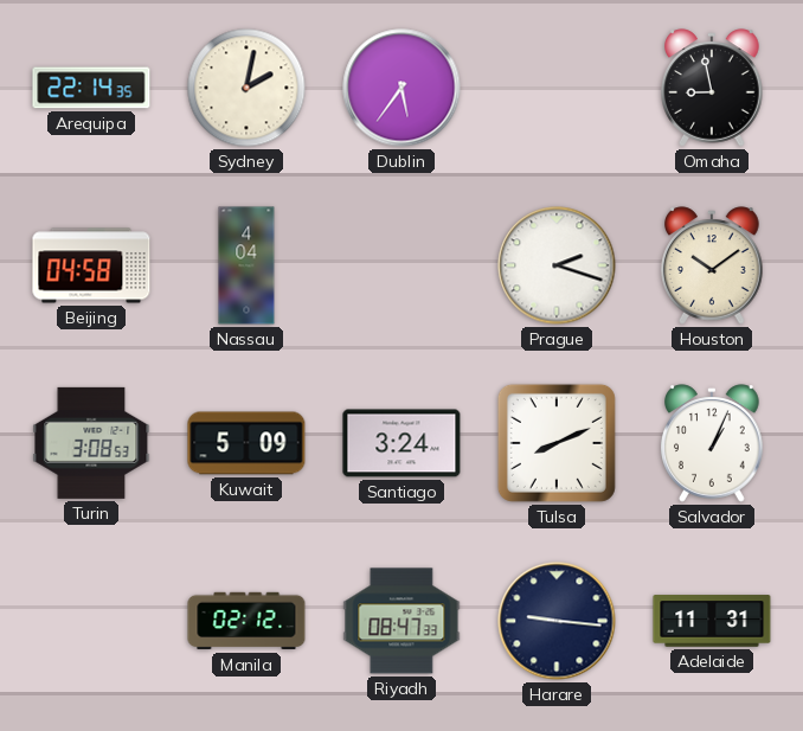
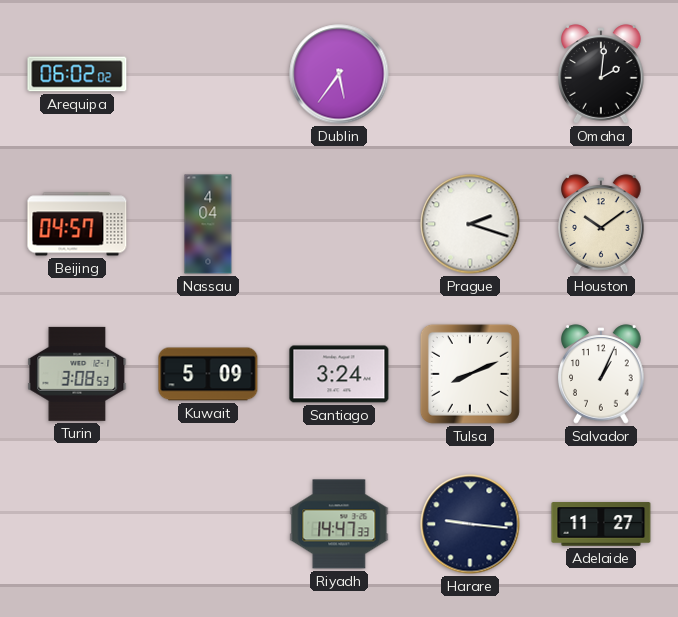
Arequipa: 22:14 -> 06:02 (77, 74)
Sydney: 2:02 -> none (246, 88)
Omaha: 8:58 -> 2:01 (602, 74)
Beijing: 04:58 -> 04:57 (77, 224)
Manila: 02:12 -> none (246, 621)
Riyadh: 08:47 -> 14:47 (339, 524)
Adelaide: 11:31 -> 11:27 (601, 524)
